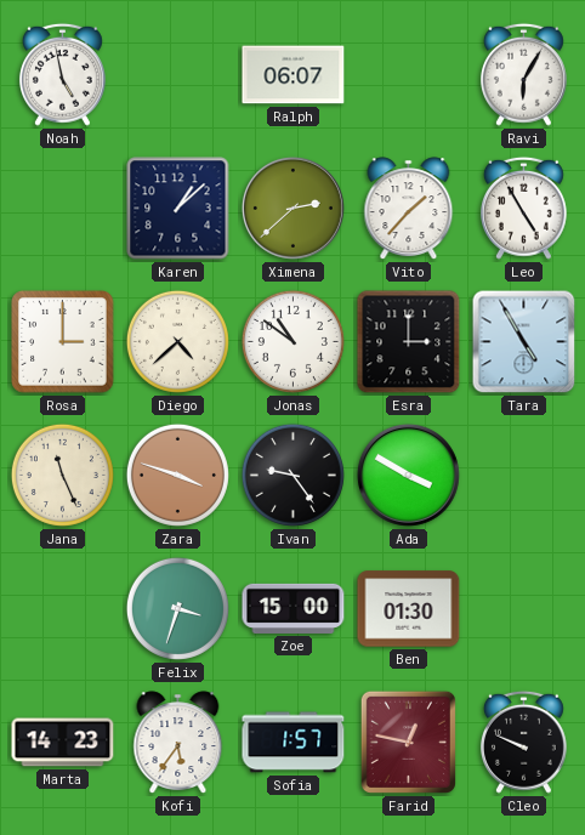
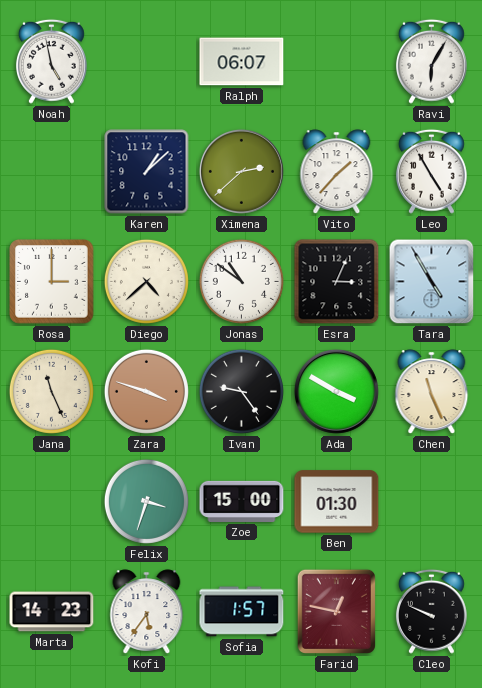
Esra: 3:00 -> 3:04 (337, 282)
Chen: none -> 11:26 (432, 392)
